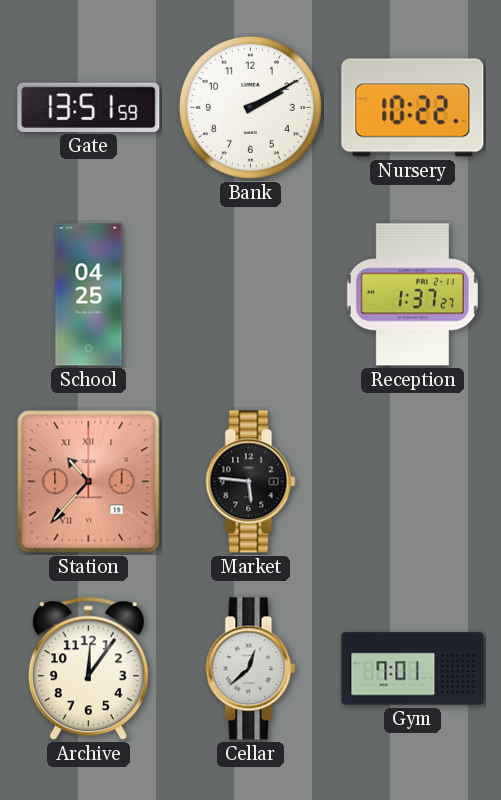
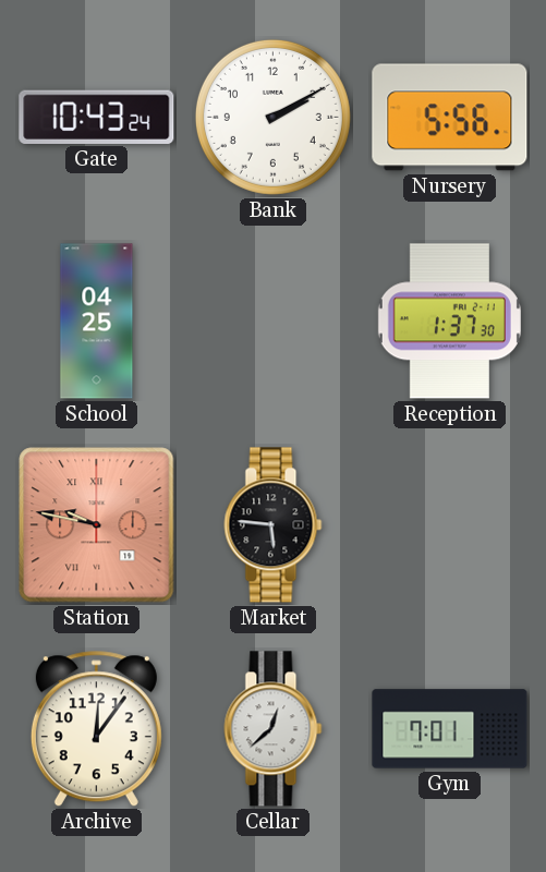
Gate: 13:51 -> 10:43 (97, 117)
Nursery: 10:22 -> 5:56 (450, 118)
Reception: 1:37:27 -> 1:37:30 (449, 322)
Station: 10:37 -> 9:47 (97, 525)
